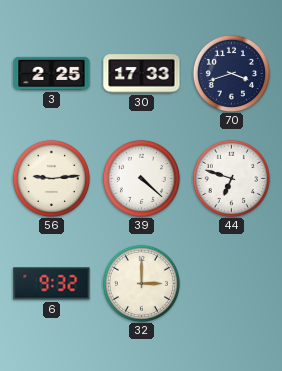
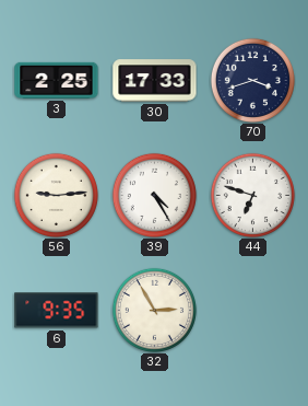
39: 4:22 -> 4:25 (154, 195)
6: 9:32 -> 9:35 (57, 311)
32: 3:00 -> 2:55 (154, 310)
